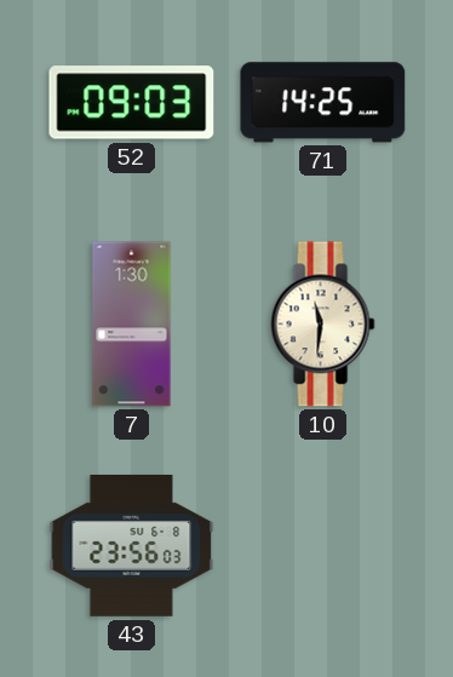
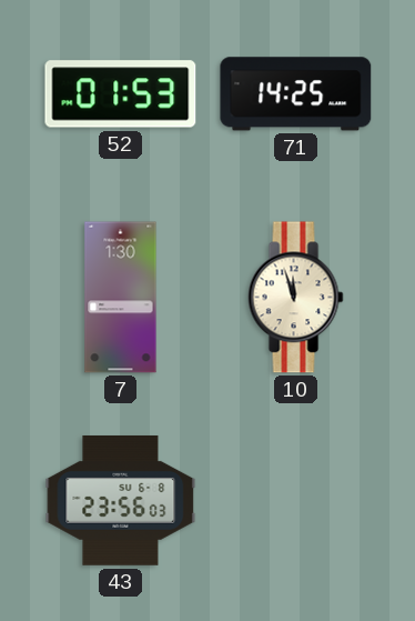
52: 09:03 -> 01:53 (121, 94)
10: 11:31 -> 11:57 (296, 298)
